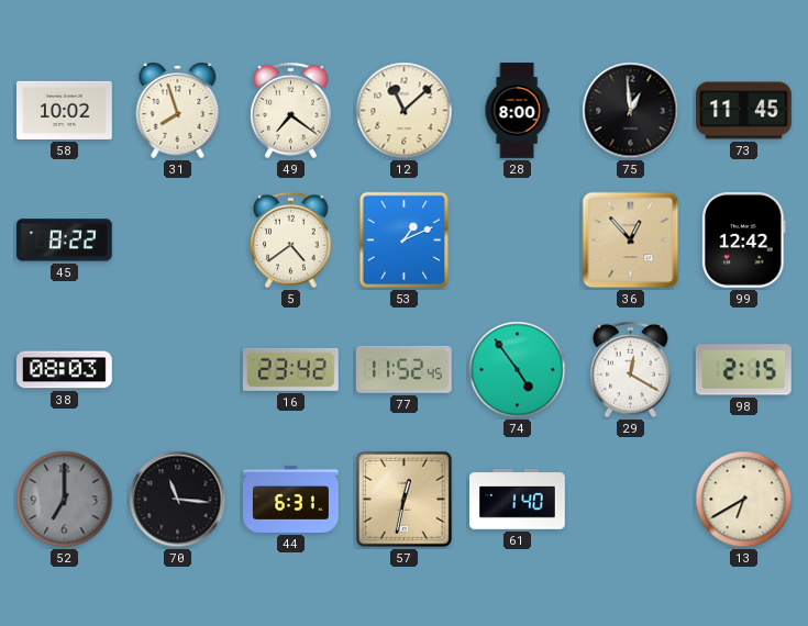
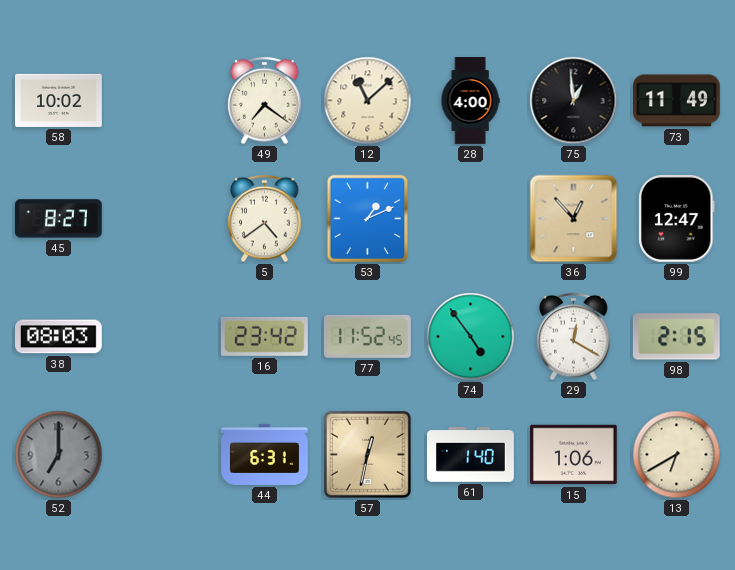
31: 7:57 -> none (178, 110)
28: 8:00 -> 4:00 (470, 101)
73: 11:45 -> 11:49 (677, 101)
45: 8:22 -> 8:27 (58, 219)
99: 12:42 -> 12:47 (677, 219)
70: 11:16 -> none (178, 500)
15: none -> 1:06 (574, 455)
